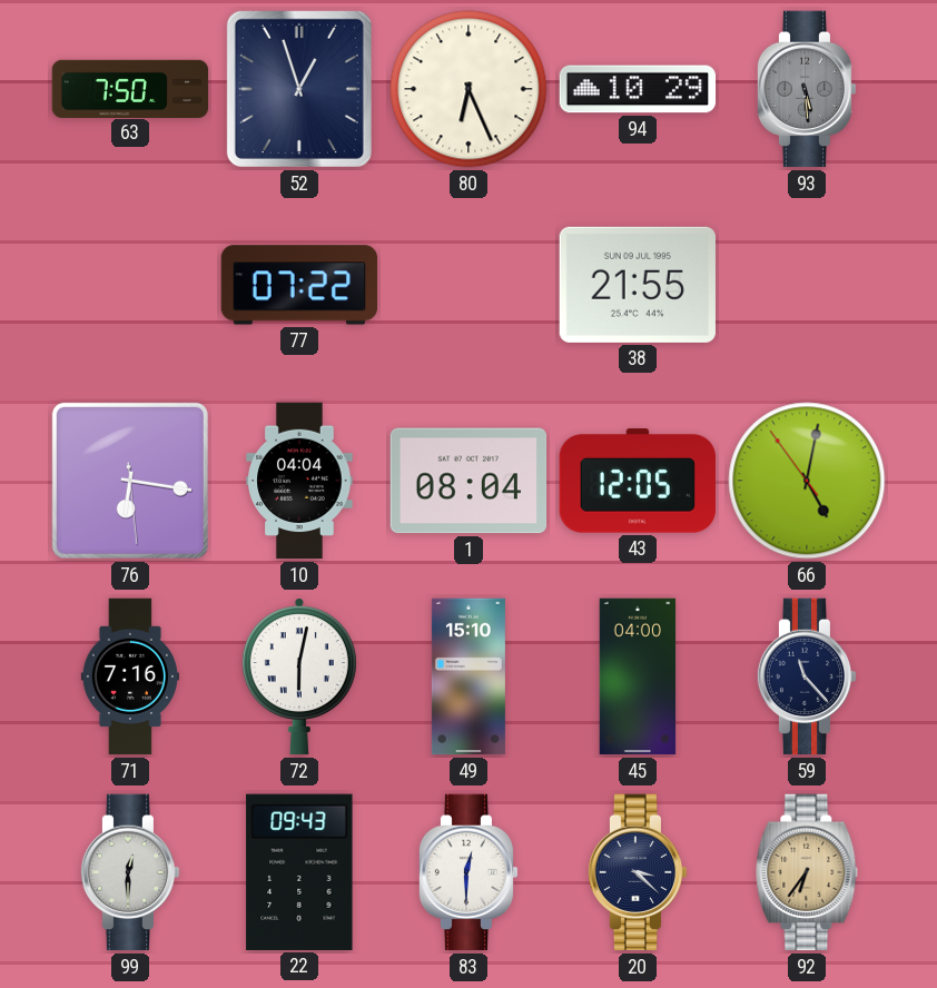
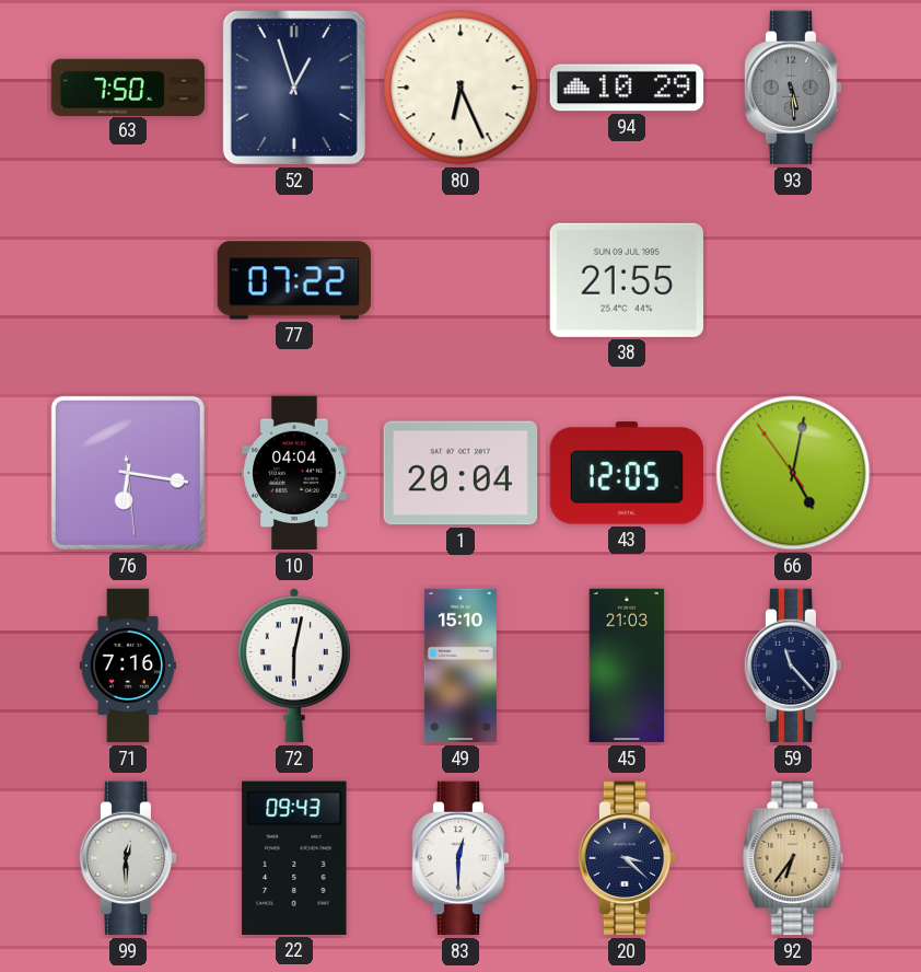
1: 08:04 -> 20:04 (460, 473)
45: 04:00 -> 21:03 (627, 666)
